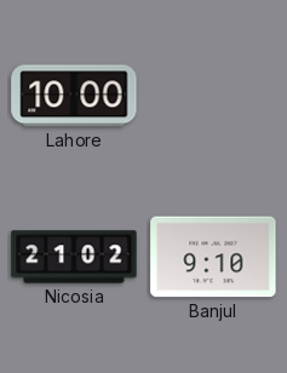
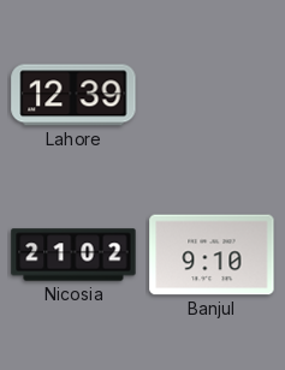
Lahore: 10:00 -> 12:39 (73, 95)
